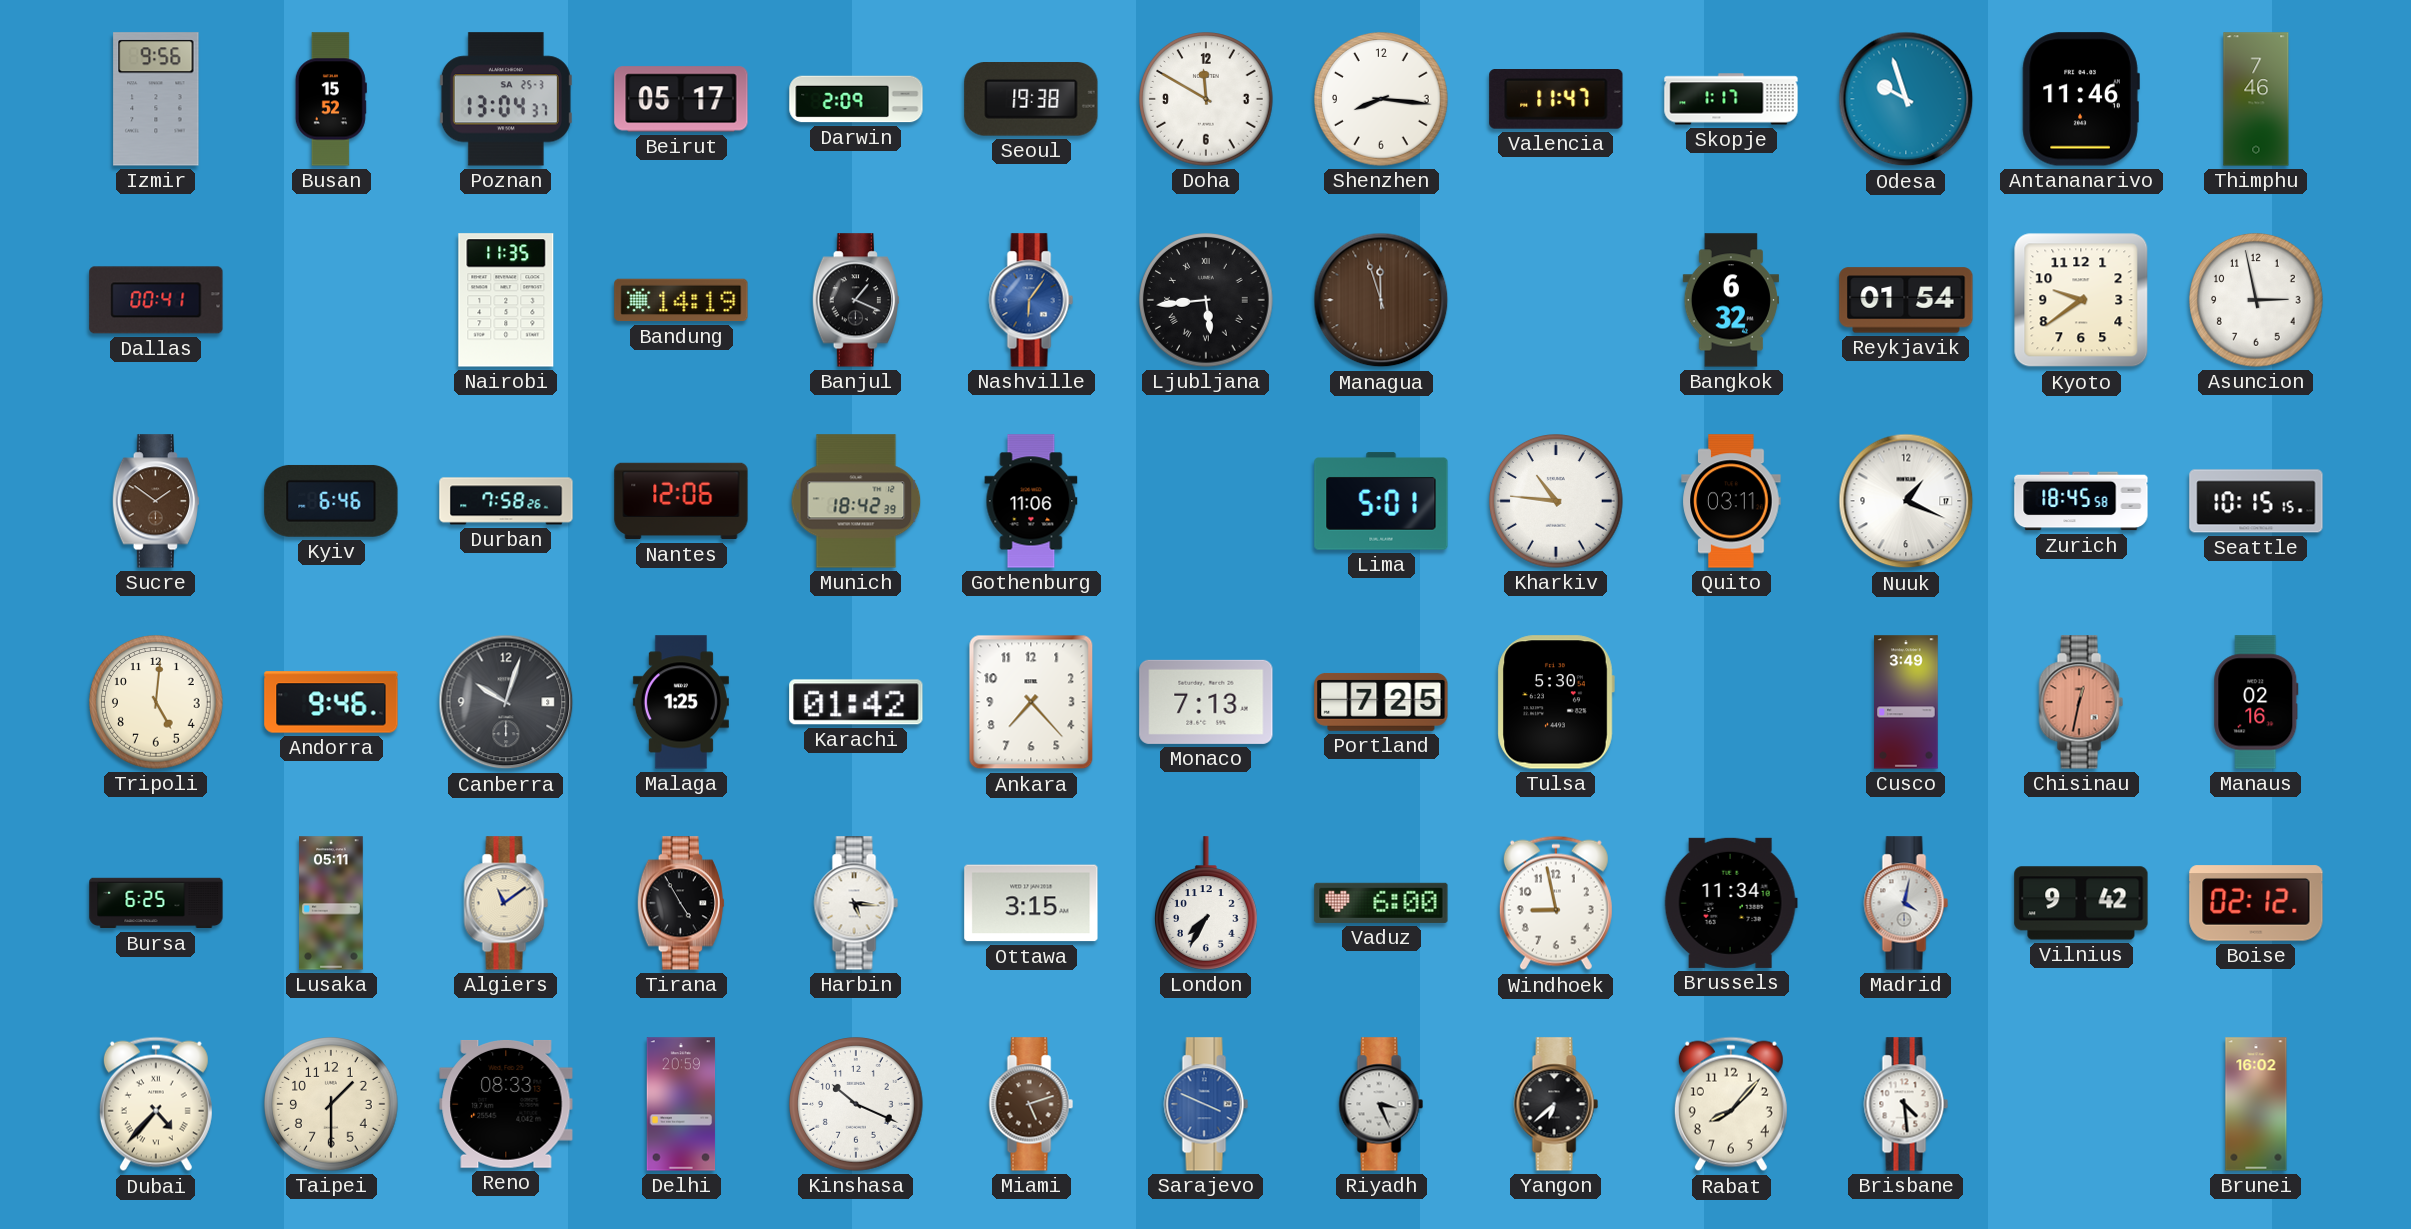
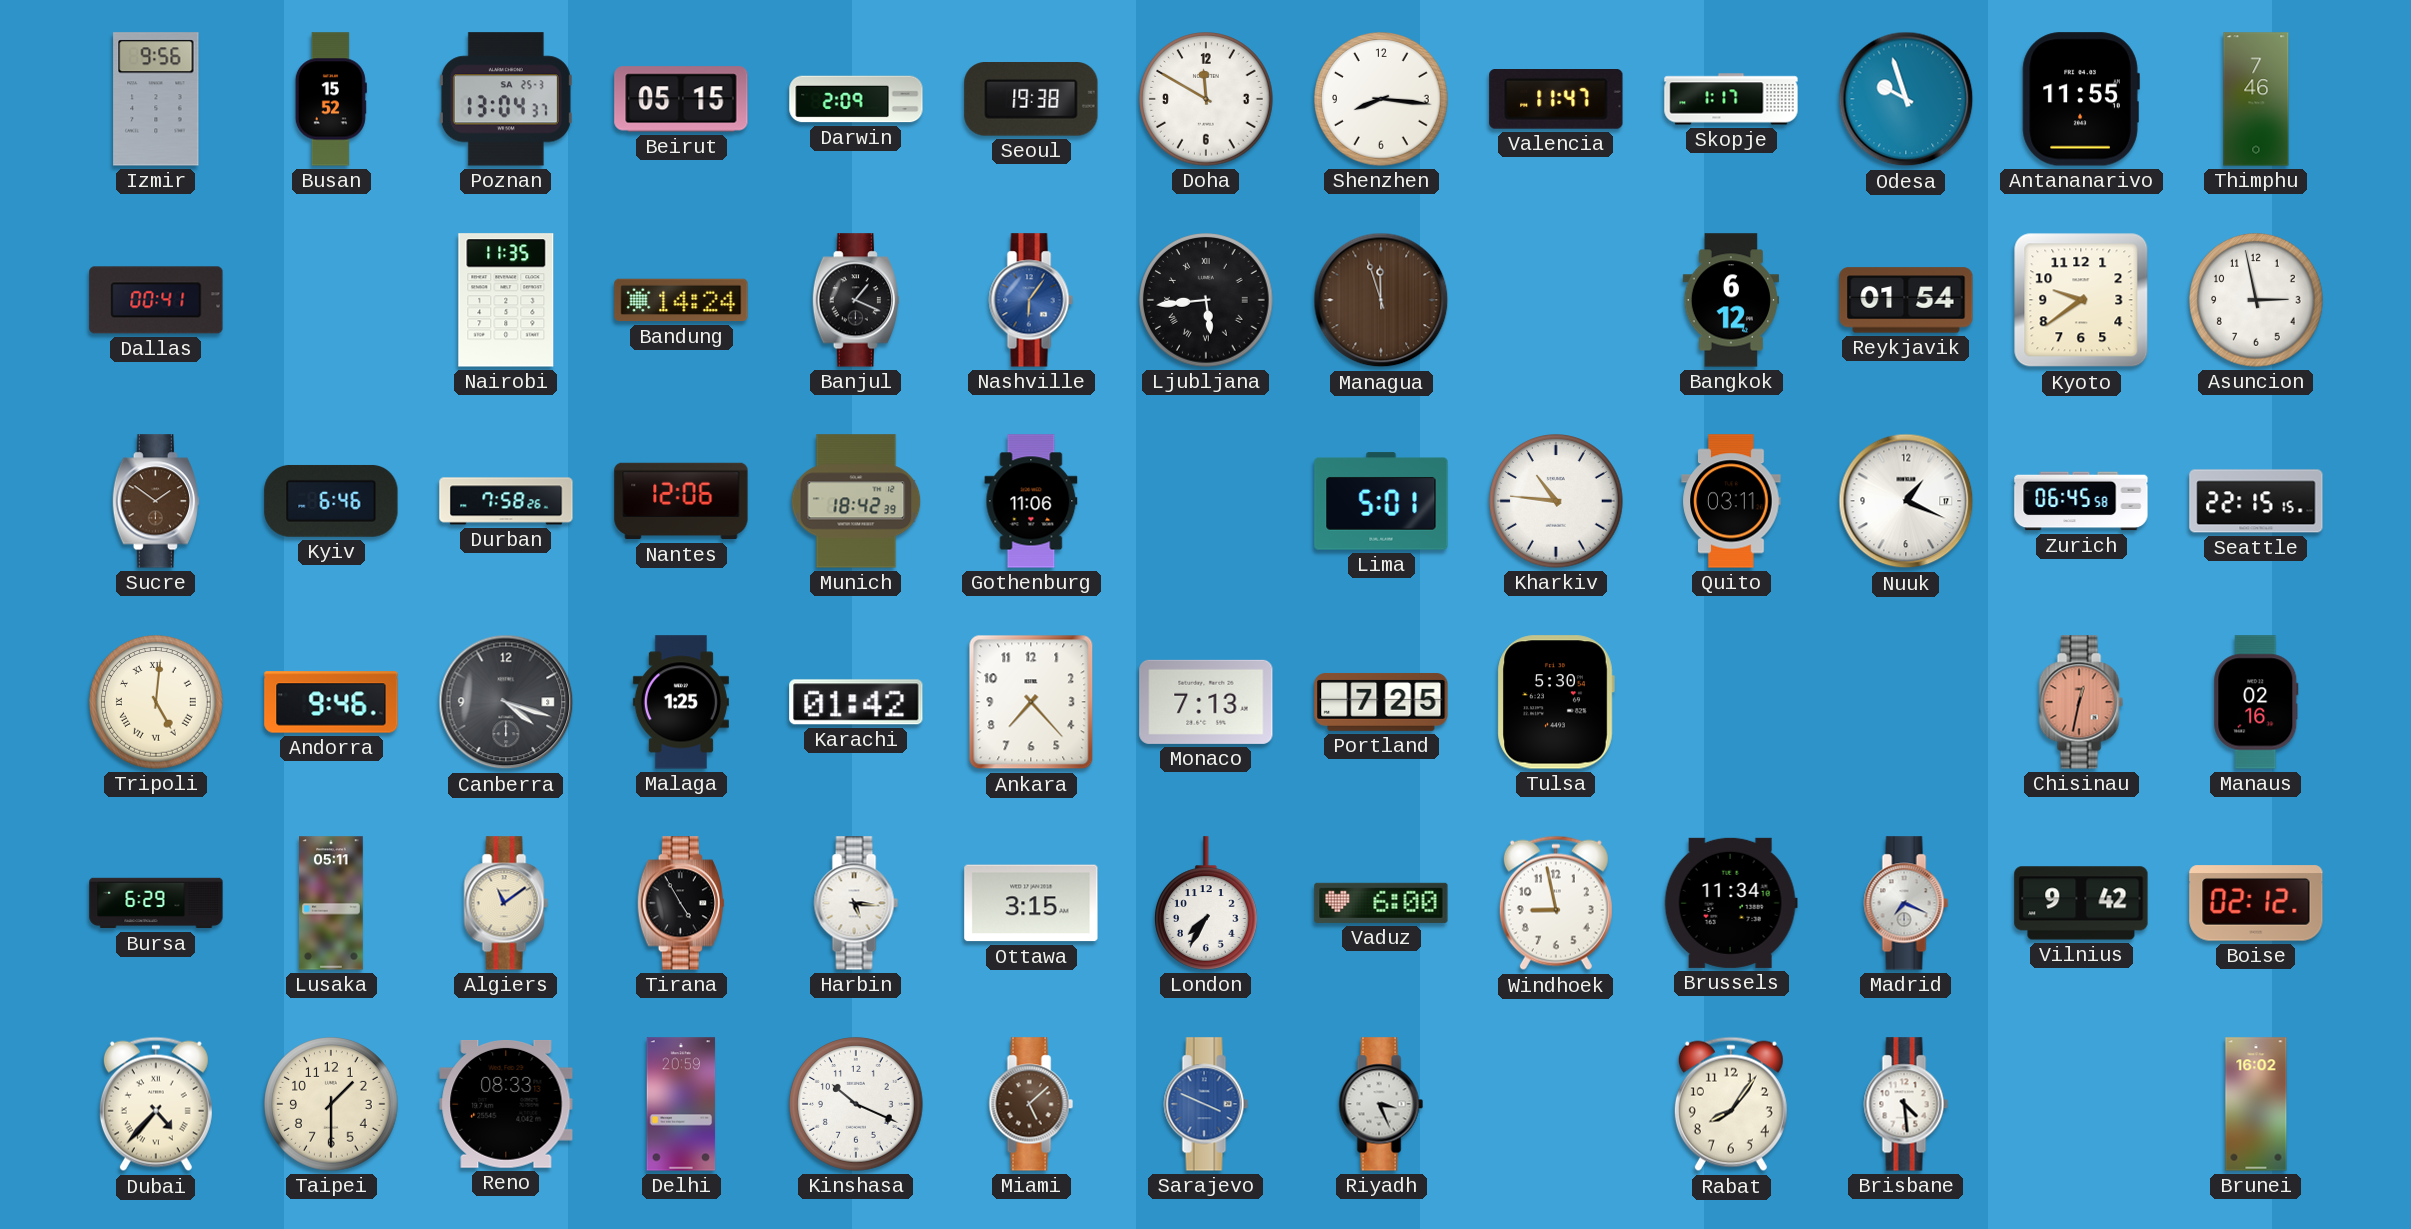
Beirut: 05:17 -> 05:15 (681, 99)
Antananarivo: 11:46 -> 11:55 (2081, 99)
Bandung: 14:19 -> 14:24 (681, 300)
Bangkok: 6:32 -> 6:12 (1730, 300)
Zurich: 18:45 -> 06:45 (2081, 501)
Seattle: 10:15 -> 22:15 (2256, 501)
Tripoli numerals: Arabic -> Roman (156, 702)
Canberra: 10:03 -> 4:18 (506, 702)
Cusco: 3:49 -> none (1906, 702)
Bursa: 6:25 -> 6:29 (156, 903)
Madrid: 4:02 -> 7:19 (1906, 903)
Miami: 5:12 -> 5:08 (1031, 1104)
Yangon: 6:38 -> none (1556, 1104)
Rabat: 8:07 -> 8:06 (1731, 1104)
